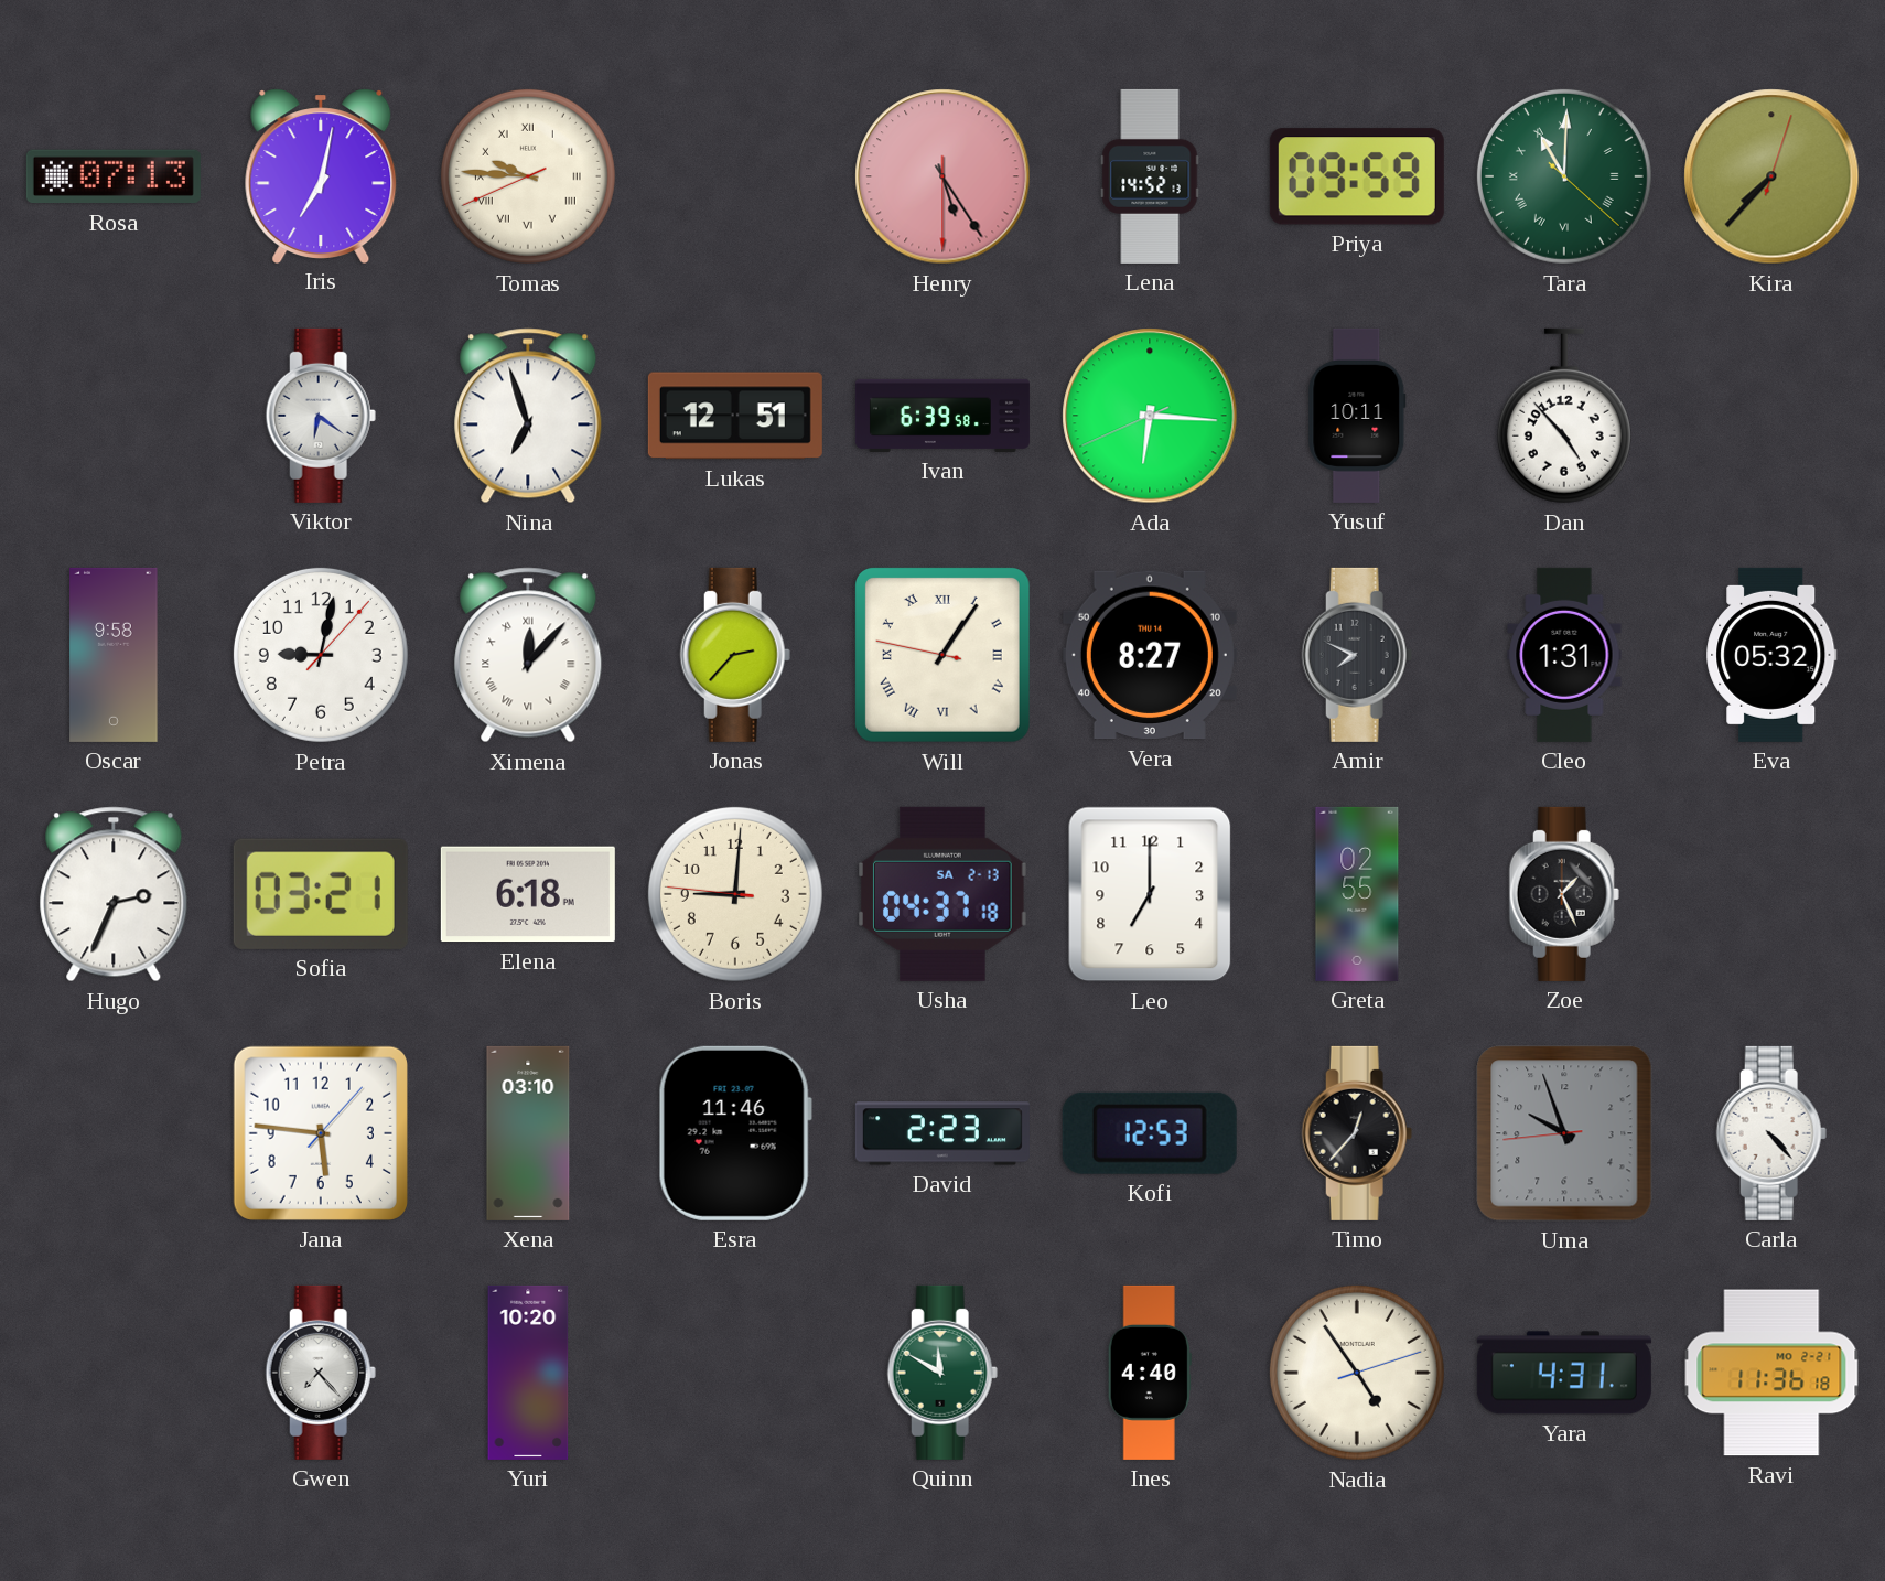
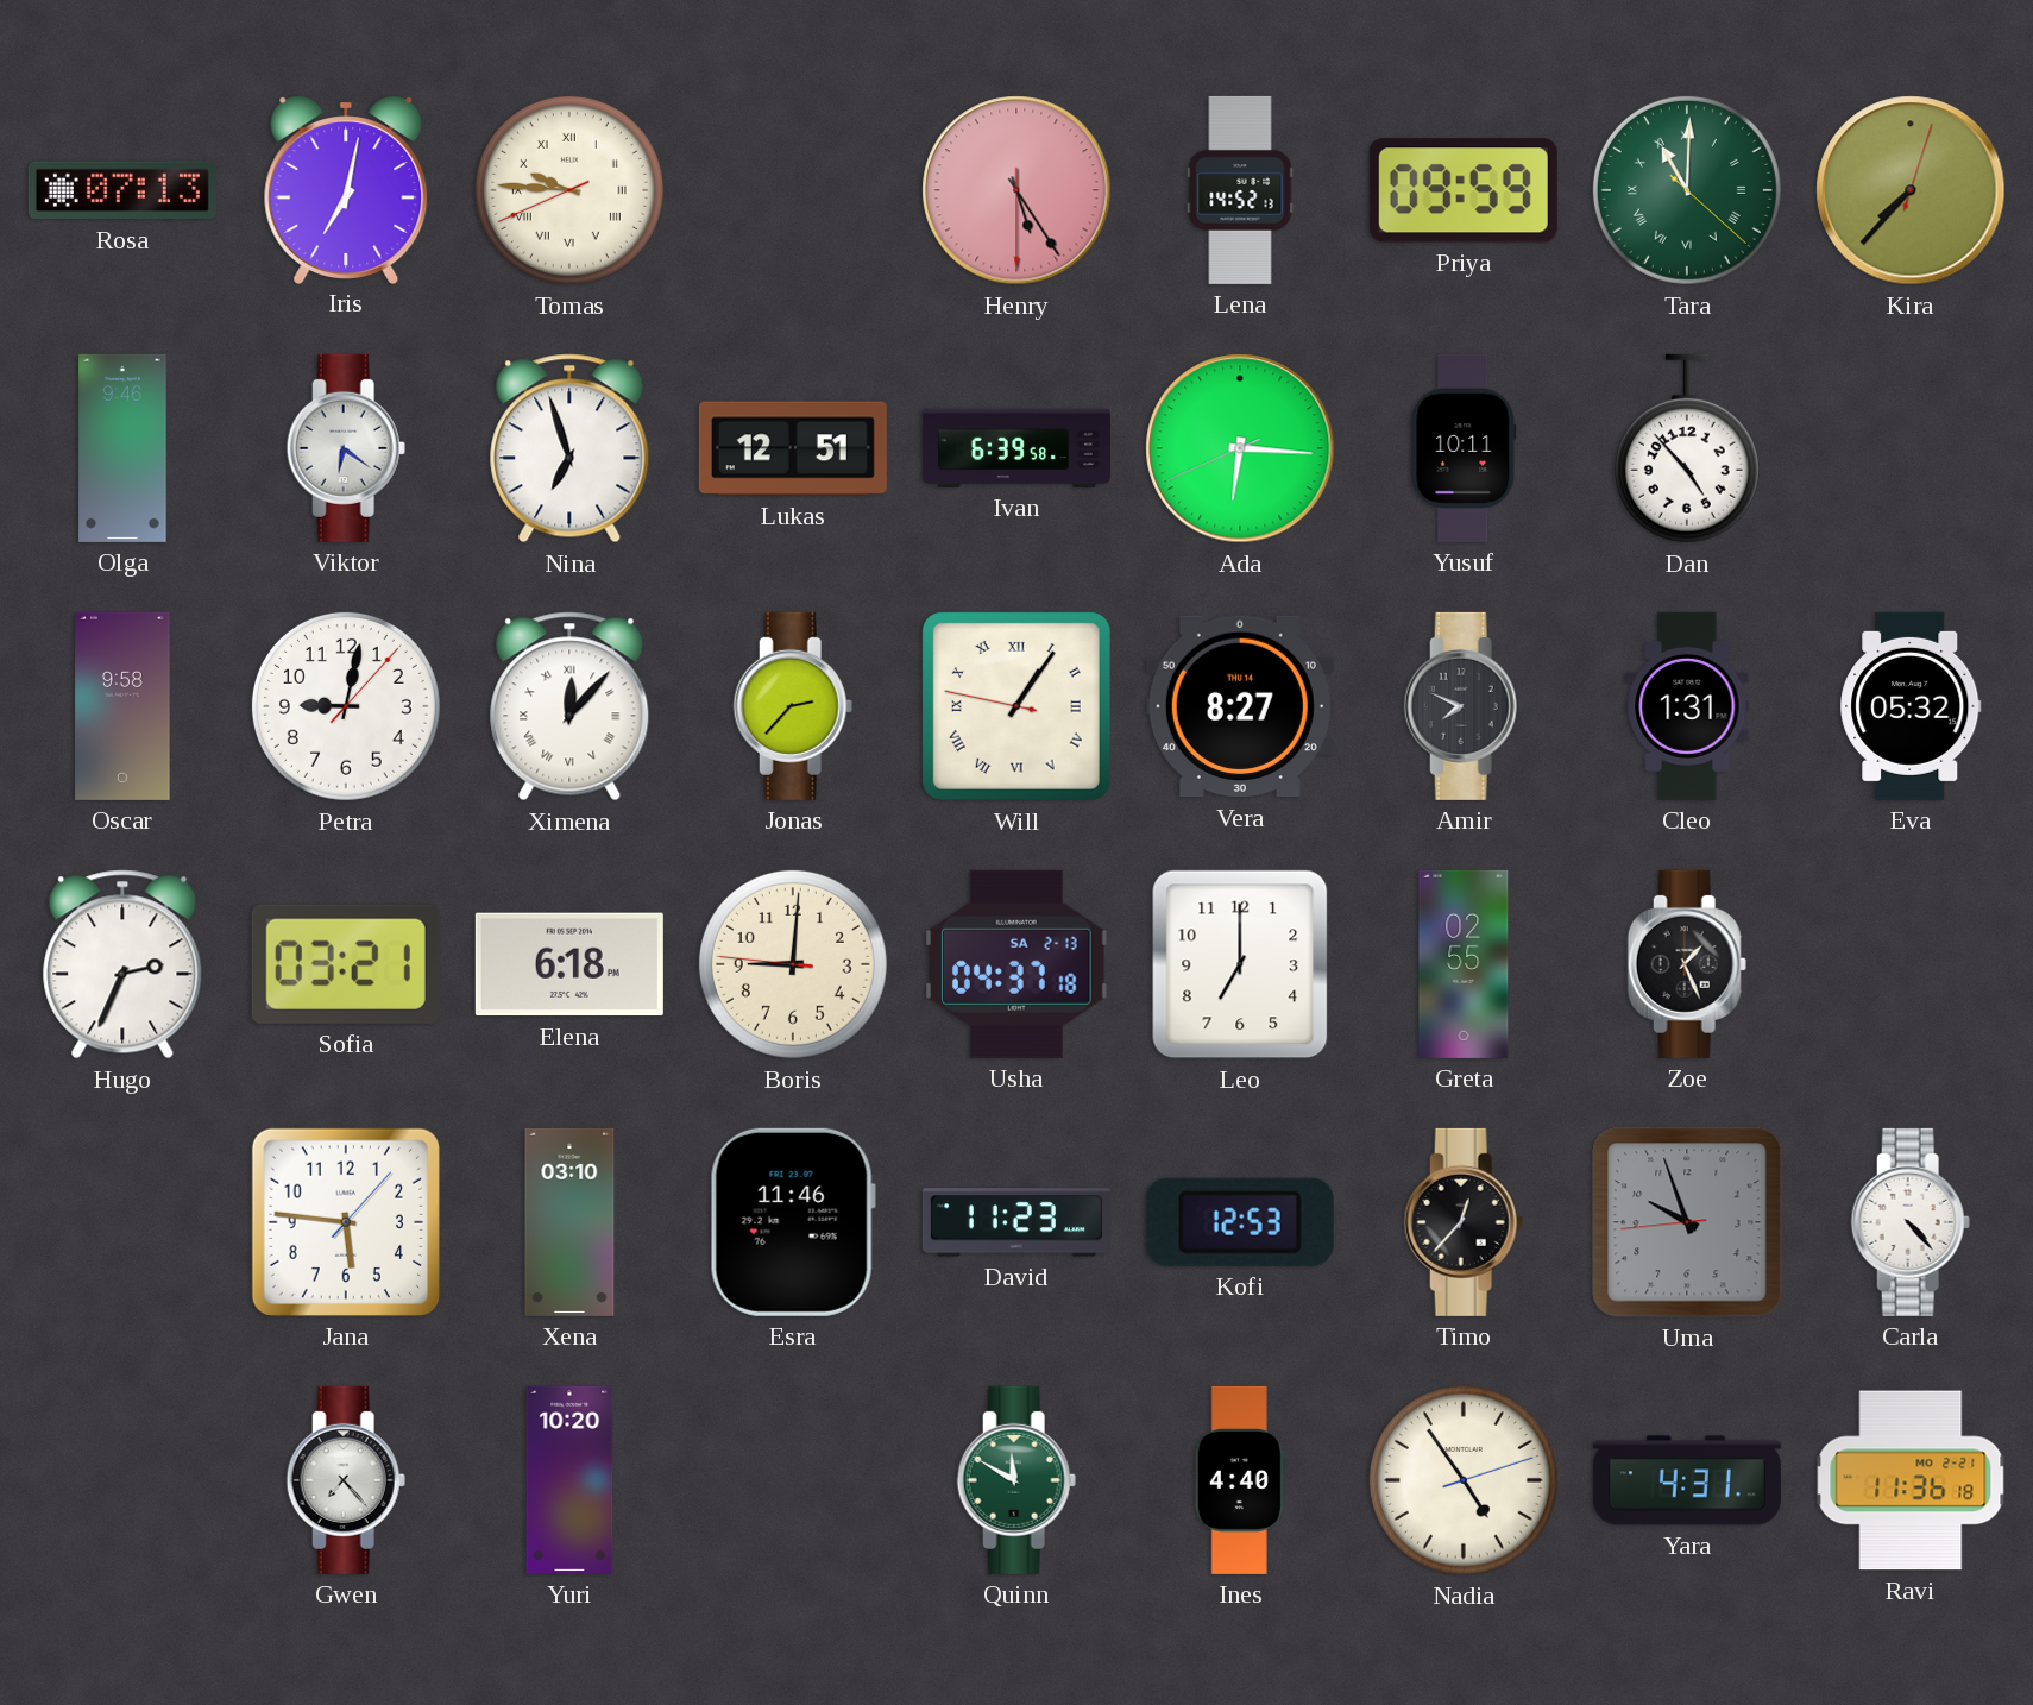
Olga: none -> 9:46 (122, 448)
David: 2:23 -> 11:23 (1016, 1222)
